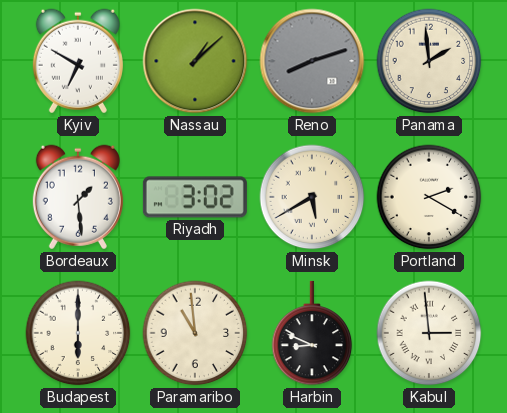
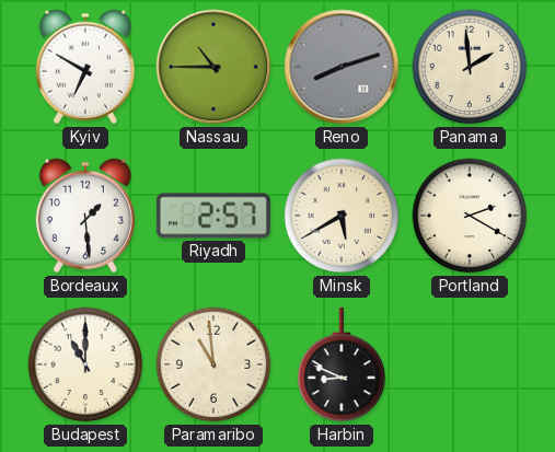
Nassau: 1:08 -> 10:45 (213, 67)
Riyadh: 3:02 -> 2:57 (213, 216)
Budapest: 6:00 -> 11:00 (85, 364)
Kabul: 2:59 -> none (429, 333)
